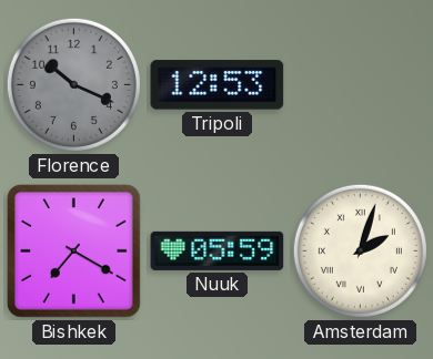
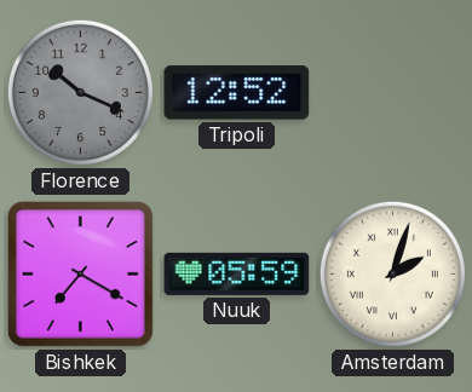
Tripoli: 12:53 -> 12:52 (237, 93)
